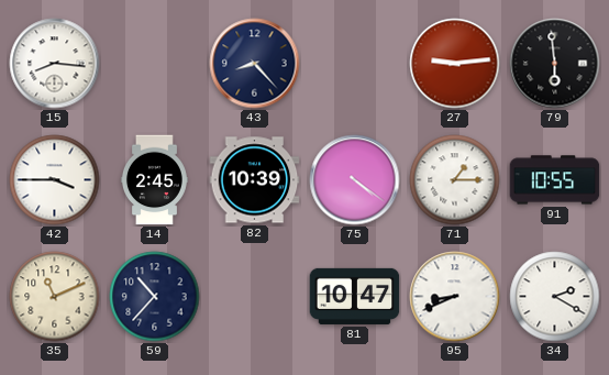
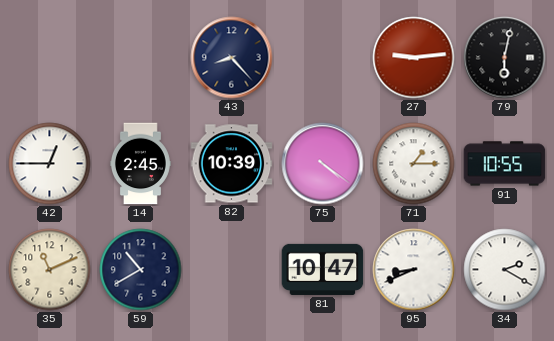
15: 8:16 -> none (55, 64)
79: 5:59 -> 6:02 (505, 58)
42: 3:45 -> 12:45 (50, 164)
59: 10:37 -> 10:40 (141, 270)
